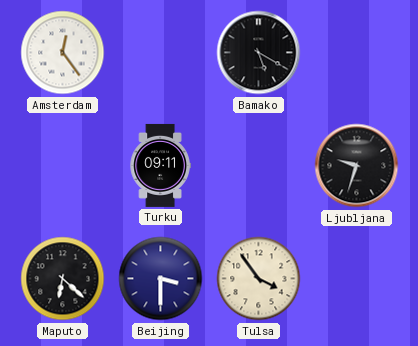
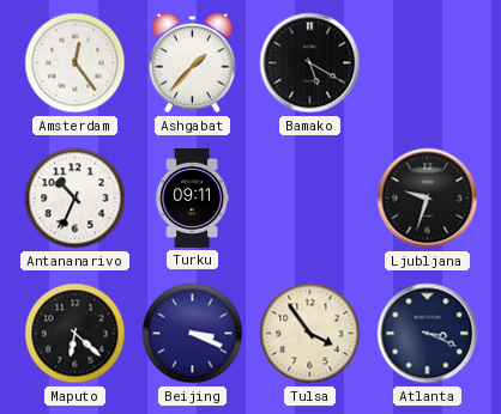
Ashgabat: none -> 1:37 (193, 63)
Antananarivo: none -> 10:34 (76, 199)
Beijing: 3:30 -> 3:19 (193, 334)
Atlanta: none -> 3:19 (428, 334)
